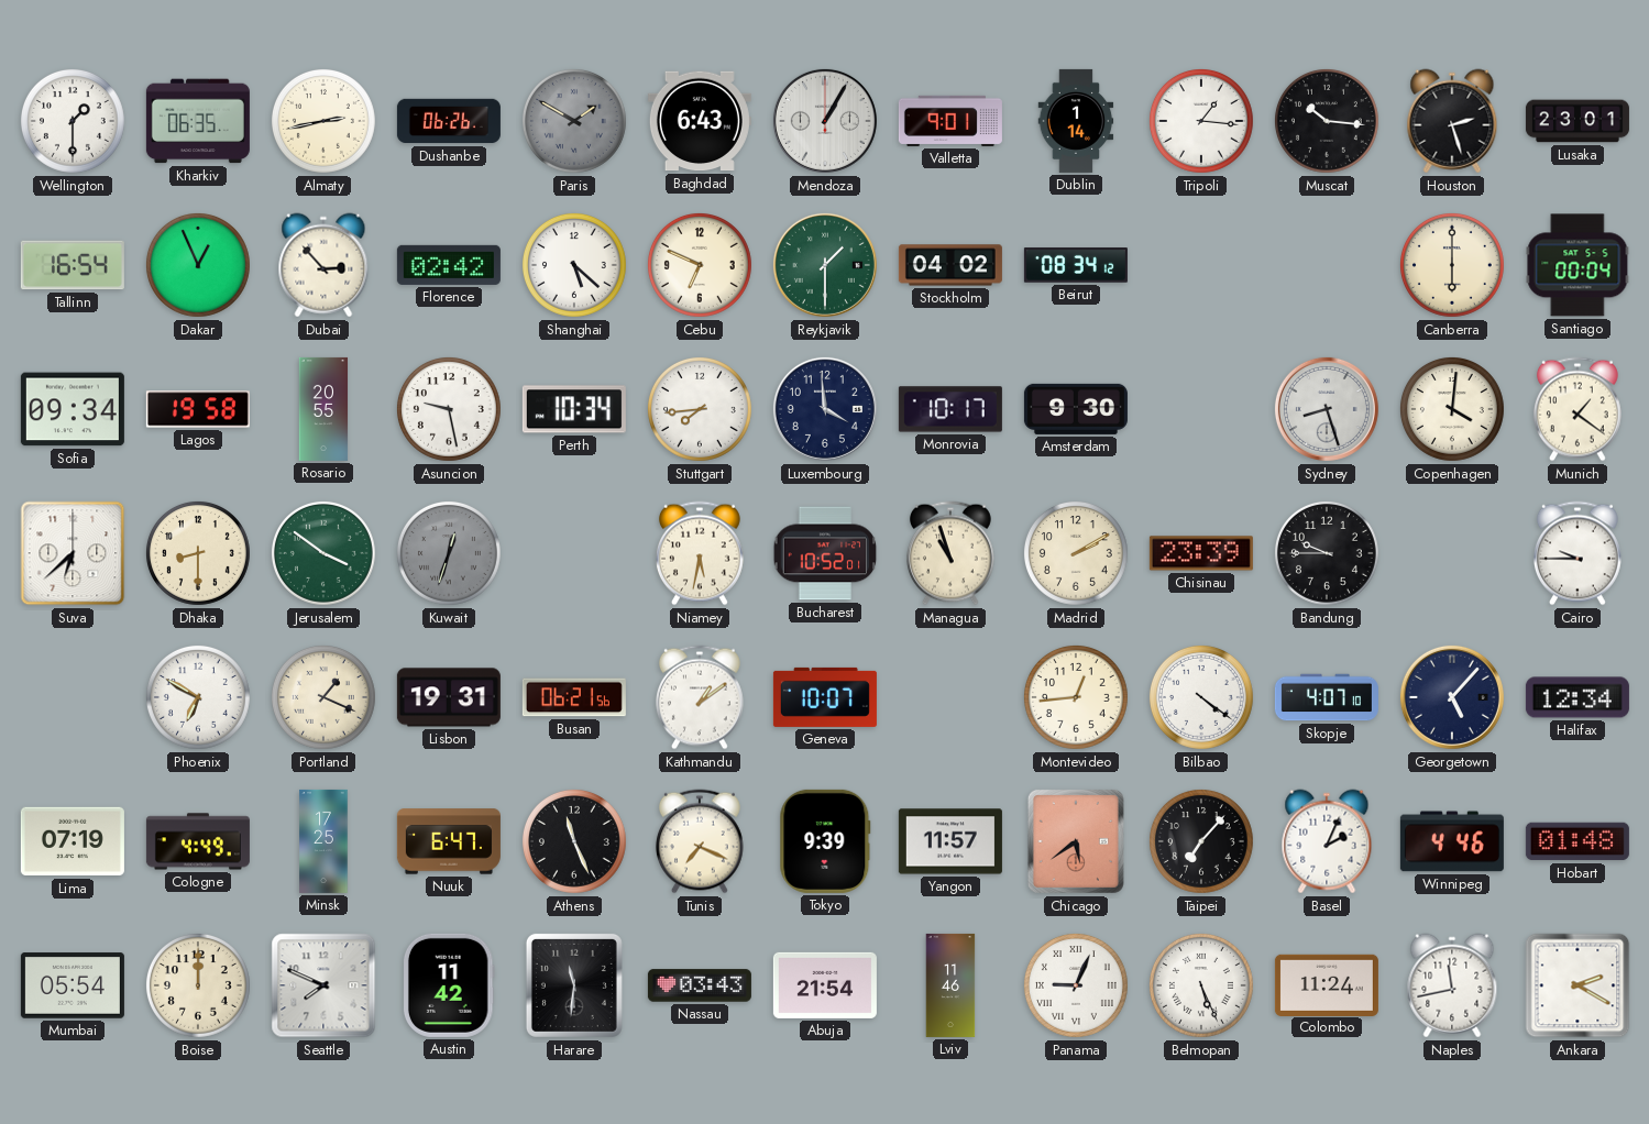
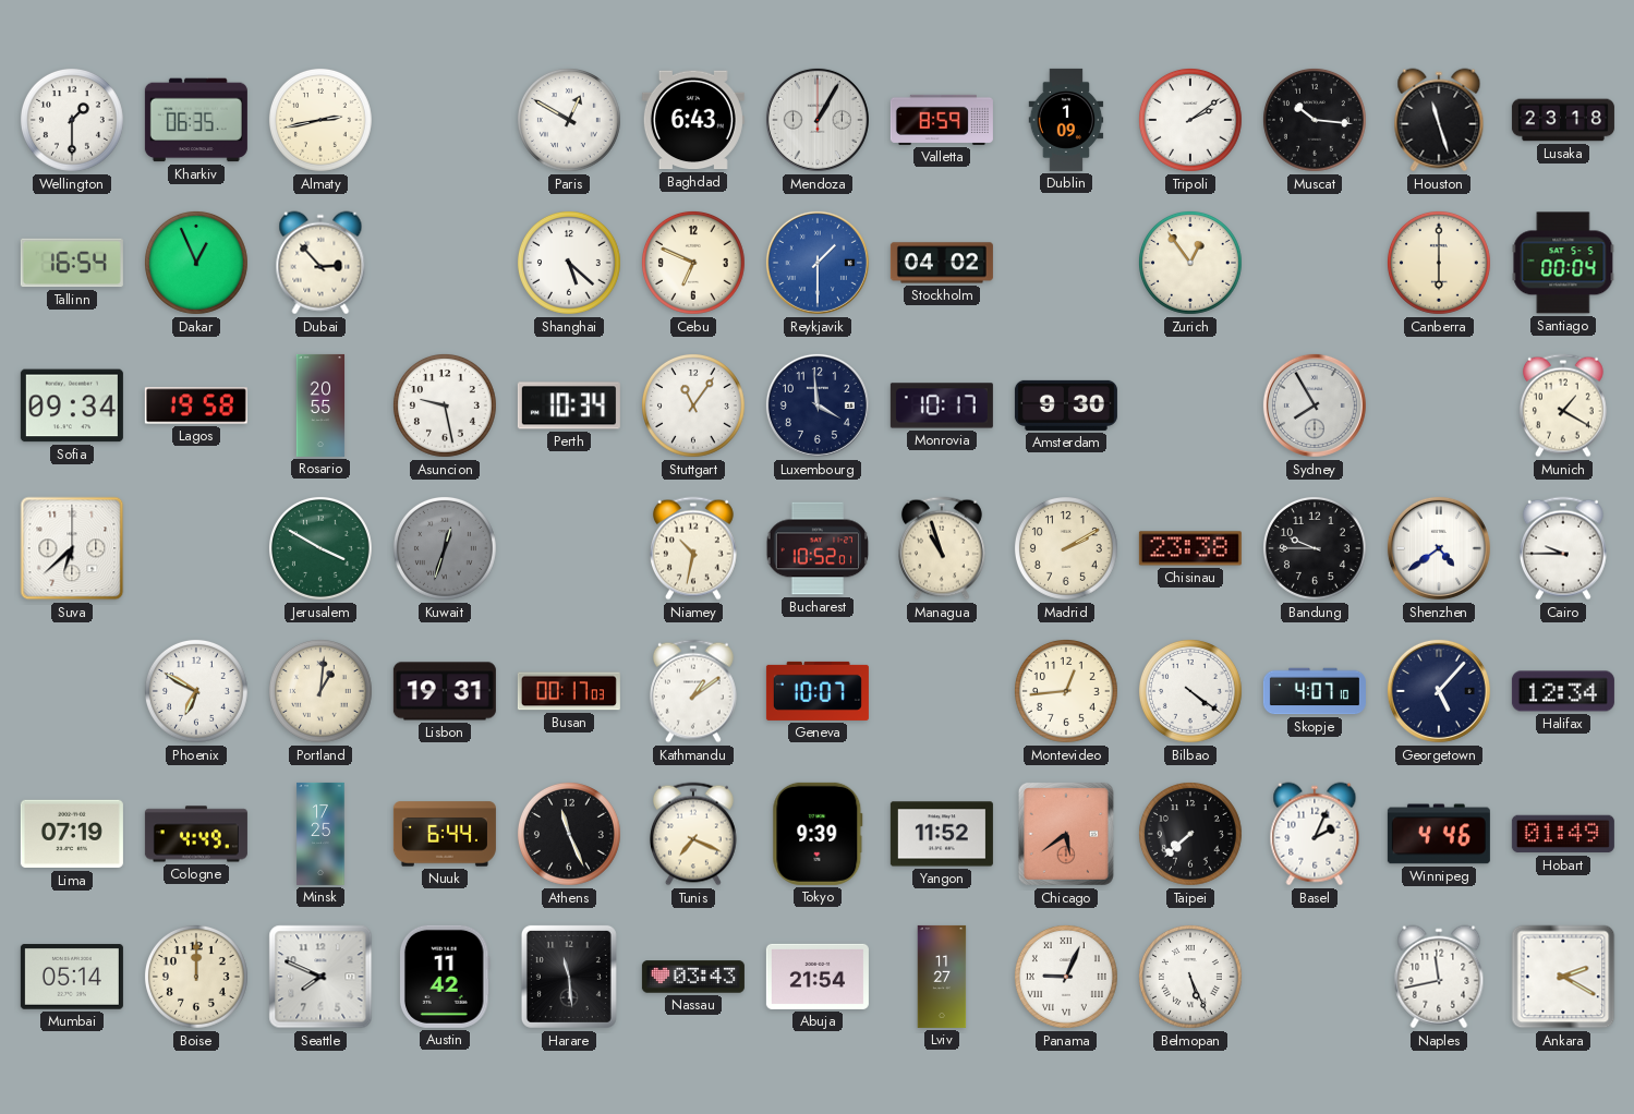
Dushanbe: 06:26 -> none (449, 121)
Paris: 1:50 -> 12:50 (569, 120)
Paris dial: grey -> white (569, 120)
Valletta: 9:01 -> 8:59 (942, 120)
Dublin: 1:14 -> 1:09 (1066, 120)
Tripoli: 1:16 -> 2:09 (1190, 120)
Houston: 2:27 -> 11:27 (1439, 120)
Lusaka: 23:01 -> 23:18 (1563, 120)
Florence: 02:42 -> none (449, 265)
Reykjavik dial: green -> blue (818, 263)
Beirut: 08:34 -> none (1076, 265)
Zurich: none -> 12:54 (1190, 263)
Stuttgart: 7:44 -> 11:06 (693, 405)
Sydney: 8:27 -> 7:55 (1315, 405)
Copenhagen: 4:01 -> none (1452, 409)
Munich: 1:21 -> 1:20 (1563, 405)
Dhaka: 8:30 -> none (198, 553)
Jerusalem: 3:51 -> 3:50 (320, 548)
Niamey: 5:32 -> 10:32 (693, 548)
Chisinau: 23:39 -> 23:38 (1190, 548)
Shenzhen: none -> 4:39 (1439, 548)
Portland: 1:19 -> 1:01 (320, 691)
Busan: 06:21 -> 00:17 (569, 691)
Nuuk: 6:47 -> 6:44 (445, 834)
Yangon: 11:57 -> 11:52 (942, 834)
Taipei: 7:07 -> 7:38 (1190, 834)
Hobart: 01:48 -> 01:49 (1563, 834)
Mumbai: 05:54 -> 05:14 (72, 977)
Harare: 11:31 -> 11:29 (569, 977)
Lviv: 11:46 -> 11:27 (942, 977)
Colombo: 11:24 -> none (1327, 984)
